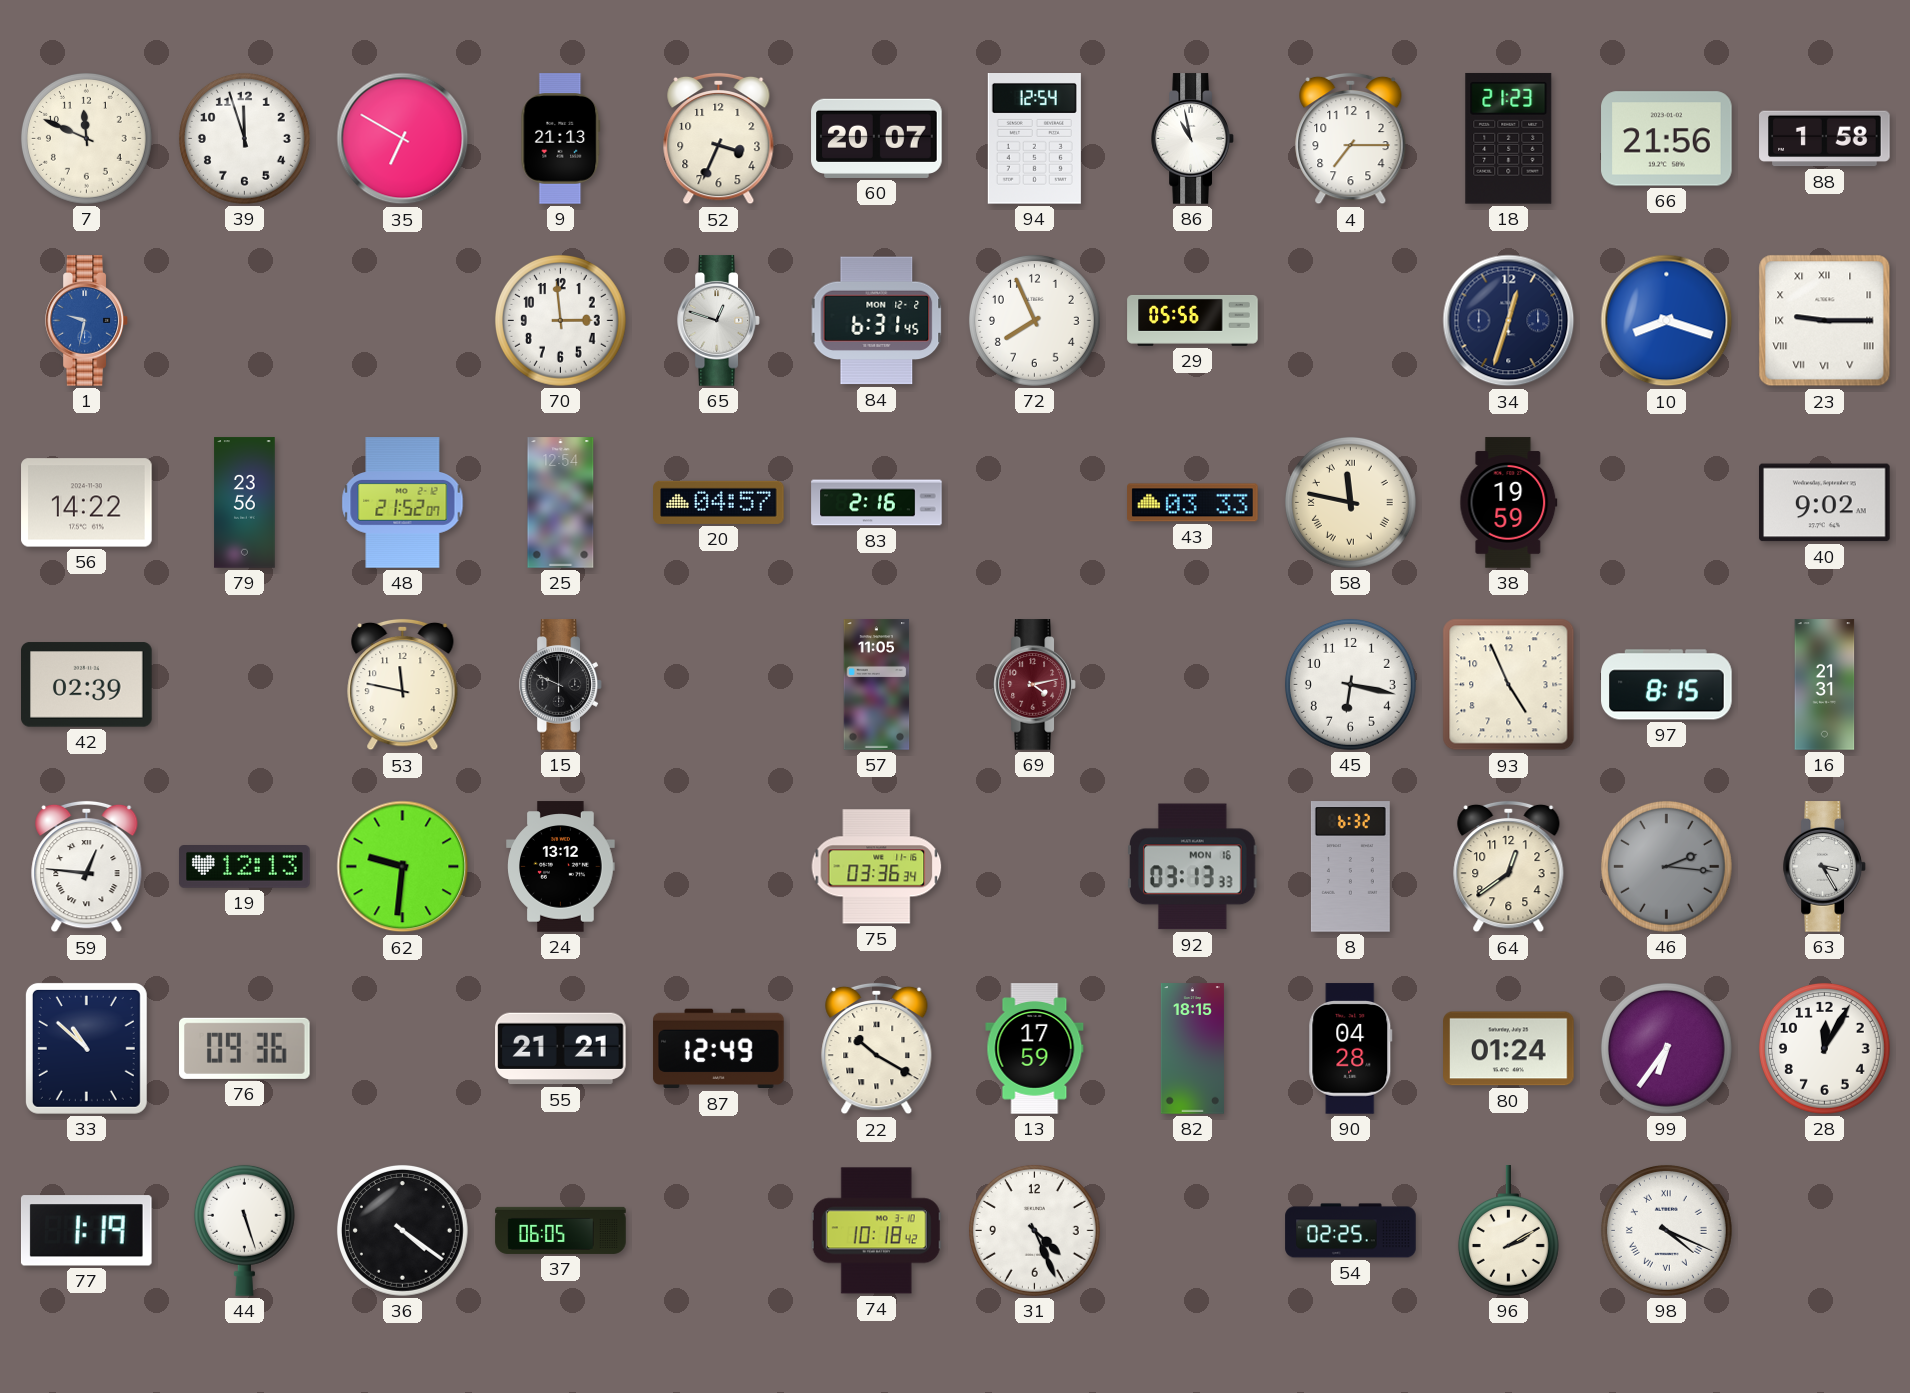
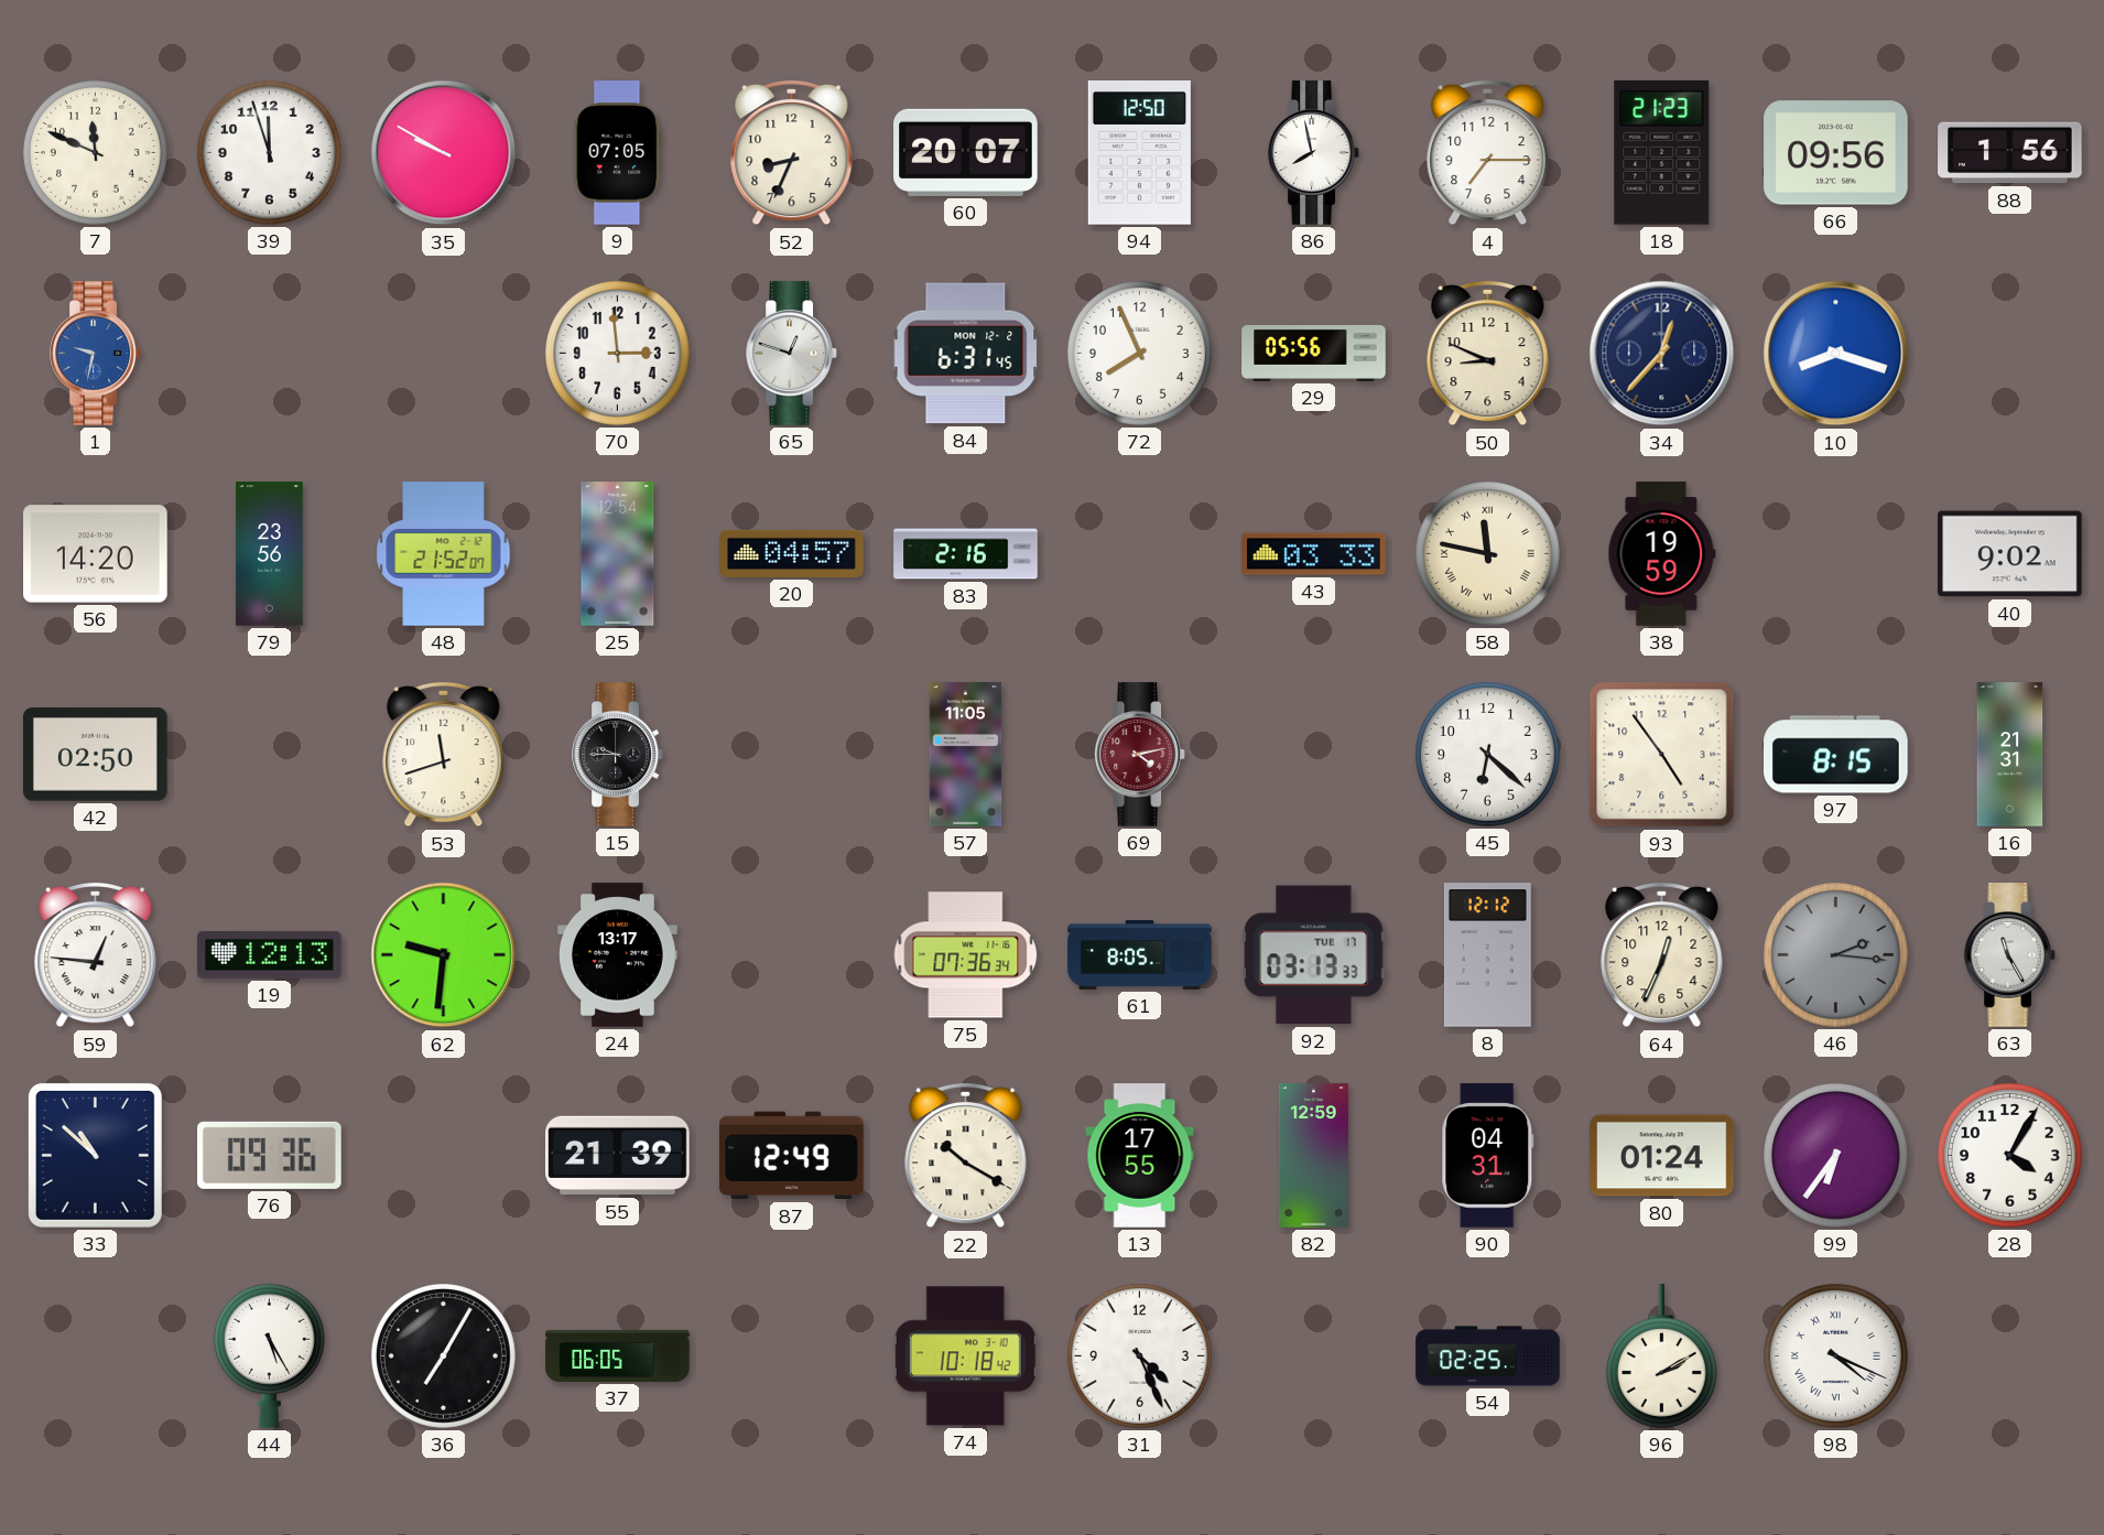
35: 6:50 -> 9:50 (444, 153)
9: 21:13 -> 07:05 (618, 153)
52: 3:34 -> 8:34 (792, 153)
94: 12:54 -> 12:50 (1139, 153)
86: 10:58 -> 7:58 (1314, 153)
66: 21:56 -> 09:56 (1836, 153)
88: 1:58 -> 1:56 (2010, 153)
50: none -> 8:49 (1488, 354)
34: 12:33 -> 12:37 (1662, 354)
23: 9:15 -> none (1825, 321)
56: 14:22 -> 14:20 (96, 554)
42: 02:39 -> 02:50 (96, 755)
53: 11:47 -> 11:42 (444, 755)
15: 9:49 -> 9:45 (618, 755)
45: 6:17 -> 6:22 (1487, 754)
93: 4:56 -> 4:54 (1662, 755)
24: 13:12 -> 13:17 (618, 955)
75: 03:36 -> 07:36 (966, 955)
61: none -> 8:05 (1140, 954)
92 date: MON 16 -> TUE 17 (1314, 955)
8: 6:32 -> 12:12 (1487, 955)
64: 12:39 -> 12:34 (1662, 955)
63: 3:25 -> 11:25 (2010, 955)
55: 21:21 -> 21:39 (618, 1156)
13: 17:59 -> 17:55 (1140, 1156)
82: 18:15 -> 12:59 (1313, 1156)
90: 04:28 -> 04:31 (1488, 1156)
28: 12:05 -> 4:05 (2009, 1155)
77: 1:19 -> none (86, 1231)
44: 5:27 -> 5:25 (269, 1355)
36: 4:21 -> 7:05 (443, 1355)
